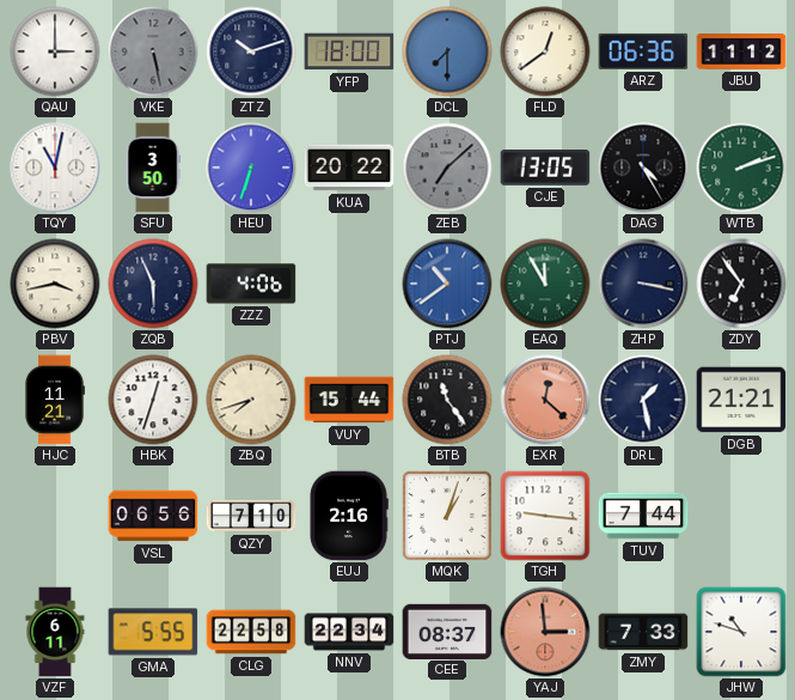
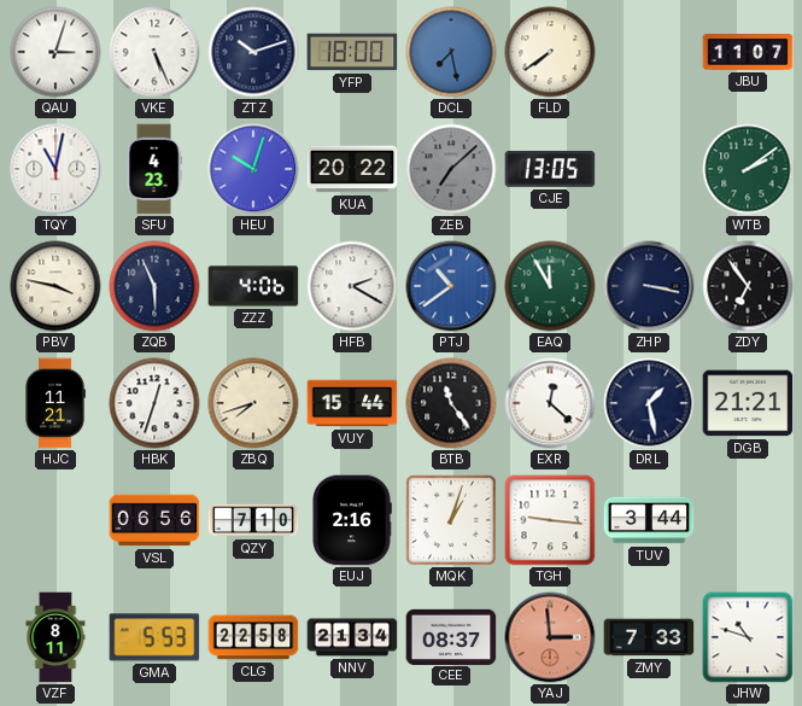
QAU: 3:00 -> 3:03 (55, 52)
VKE: 5:28 -> 5:26 (154, 52)
VKE dial: grey -> white (154, 52)
DCL: 7:30 -> 7:28 (451, 52)
FLD: 12:39 -> 7:39 (550, 52)
ARZ: 06:36 -> none (643, 51)
JBU: 11:12 -> 11:07 (748, 53)
SFU: 3:50 -> 4:23 (154, 169)
HEU: 6:33 -> 10:03 (253, 169)
DAG: 4:25 -> none (643, 168)
WTB: 2:12 -> 2:09 (748, 169)
PBV: 3:43 -> 3:47 (55, 286)
HFB: none -> 2:20 (352, 286)
EXR dial: salmon -> white (550, 403)
TUV: 7:44 -> 3:44 (649, 520)
VZF: 6:11 -> 8:11 (55, 637)
GMA: 5:55 -> 5:53 (154, 637)
NNV: 22:34 -> 21:34 (352, 637)
